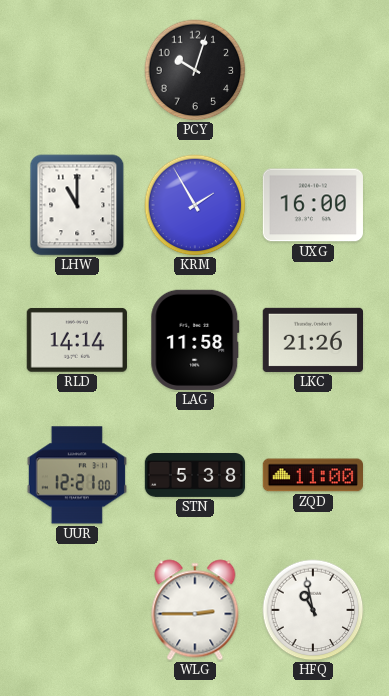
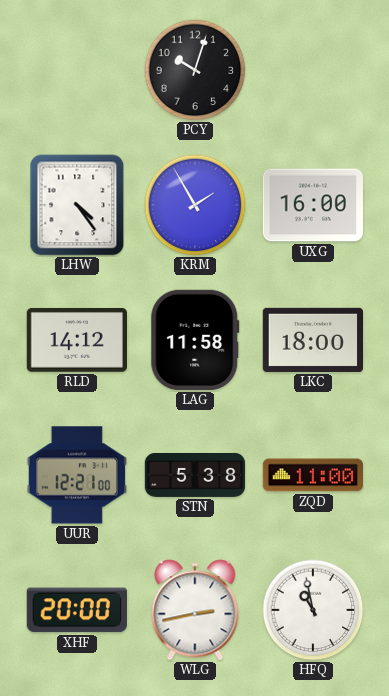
LHW: 11:00 -> 4:24 (77, 205)
RLD: 14:14 -> 14:12 (77, 340)
LKC: 21:26 -> 18:00 (312, 340)
XHF: none -> 20:00 (77, 610)
WLG: 2:45 -> 2:43 (195, 610)
